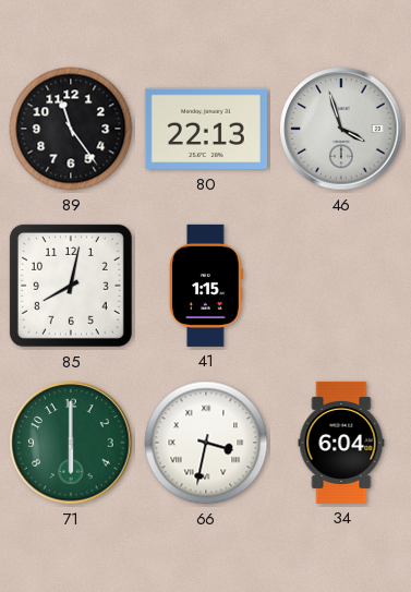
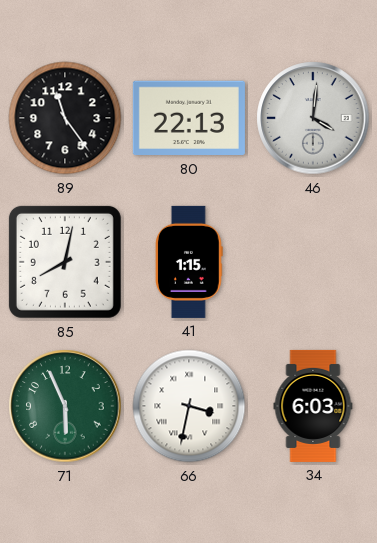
46: 3:57 -> 4:01 (313, 118)
71: 6:00 -> 5:56 (65, 406)
34: 6:04 -> 6:03 (313, 406)
